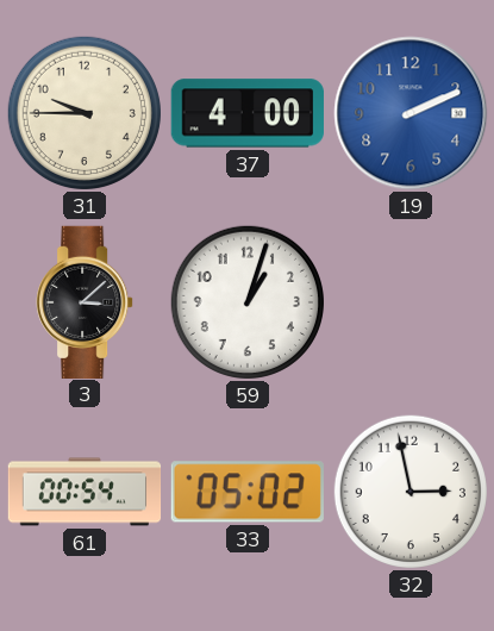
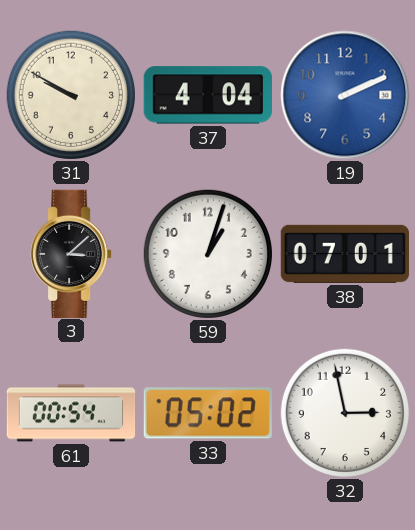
31: 9:45 -> 9:50 (71, 95)
37: 4:00 -> 4:04 (208, 95)
38: none -> 07:01 (345, 254)
